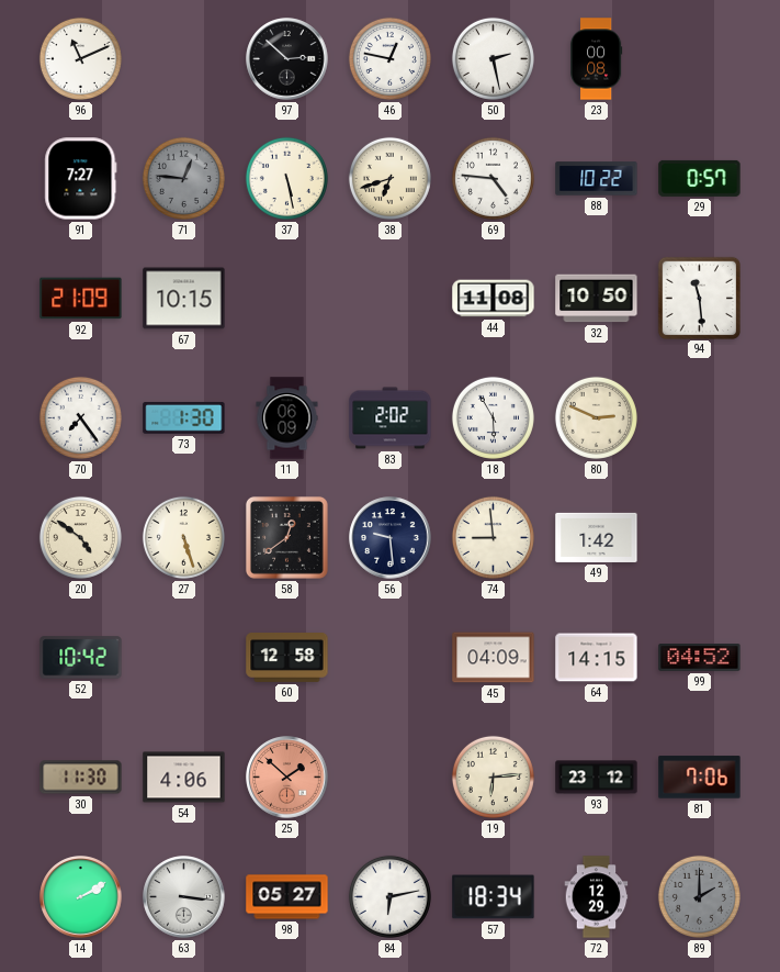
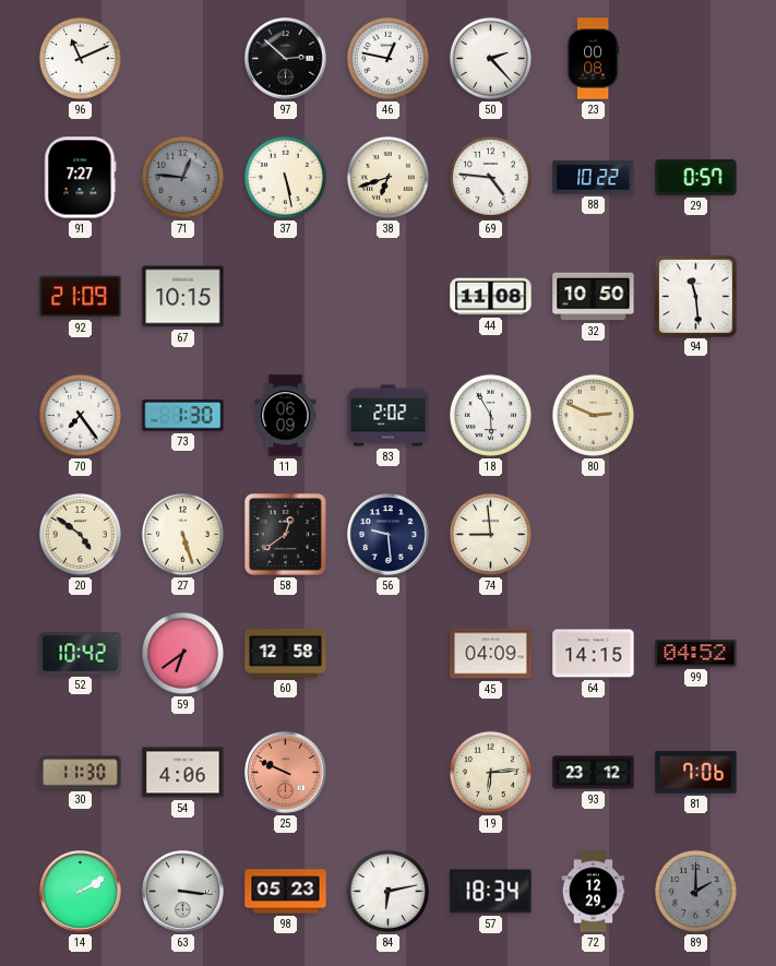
50: 2:28 -> 2:23 (490, 58)
49: 1:42 -> none (597, 537)
59: none -> 6:39 (182, 653)
25: 1:52 -> 9:49 (286, 773)
98: 05:27 -> 05:23 (286, 892)
